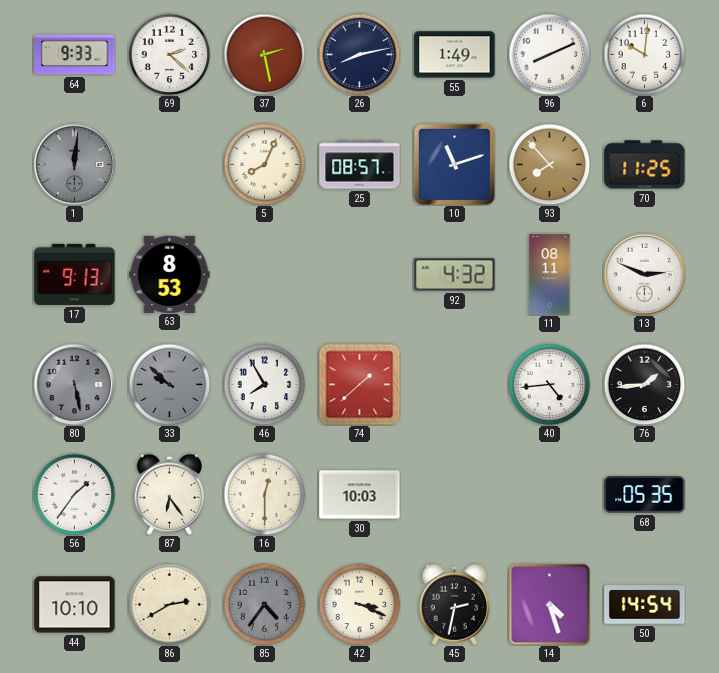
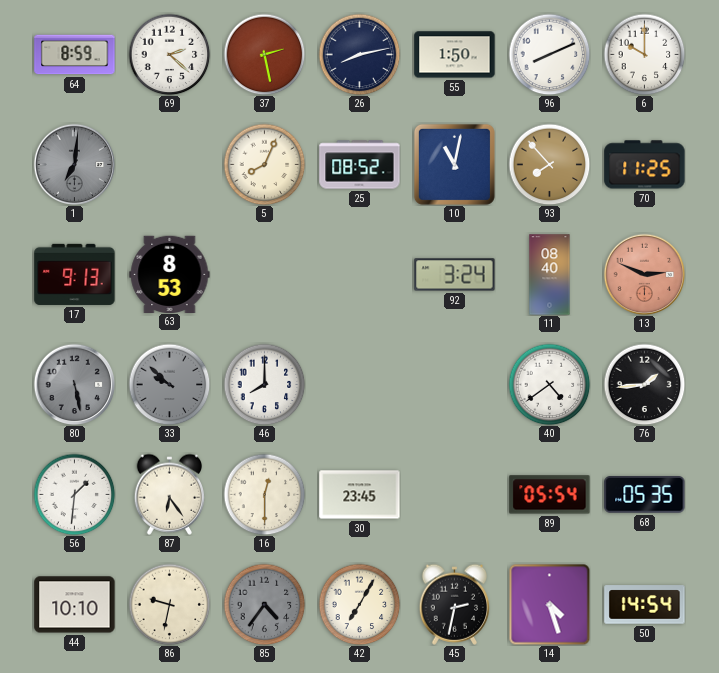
64: 9:33 -> 8:59 (75, 55)
55: 1:49 -> 1:50 (455, 55)
6: 10:01 -> 10:00 (644, 54)
1: 12:01 -> 7:01 (74, 164)
25: 08:57 -> 08:52 (360, 165)
10: 11:12 -> 11:02 (454, 164)
92: 4:32 -> 3:24 (455, 275)
11: 08:11 -> 08:40 (550, 275)
13 dial: white -> salmon (644, 274)
46: 7:55 -> 8:00 (264, 384)
74: 1:38 -> none (359, 384)
40: 4:44 -> 4:39 (549, 384)
56: 1:36 -> 1:31 (74, 494)
30: 10:03 -> 23:45 (360, 495)
89: none -> 05:54 (550, 495)
86: 2:40 -> 9:32 (169, 604)
42: 3:19 -> 7:05 (359, 604)
